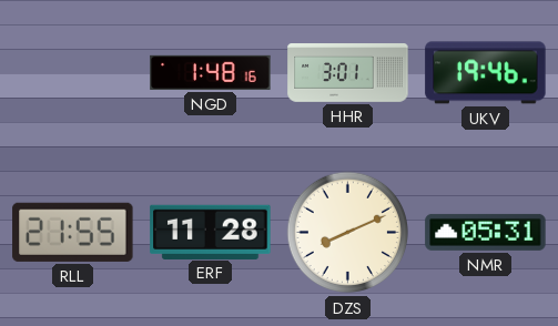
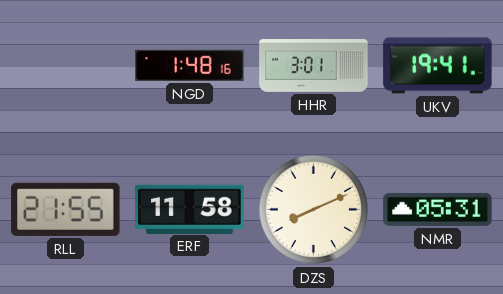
UKV: 19:46 -> 19:41 (438, 66)
ERF: 11:28 -> 11:58 (190, 209)
